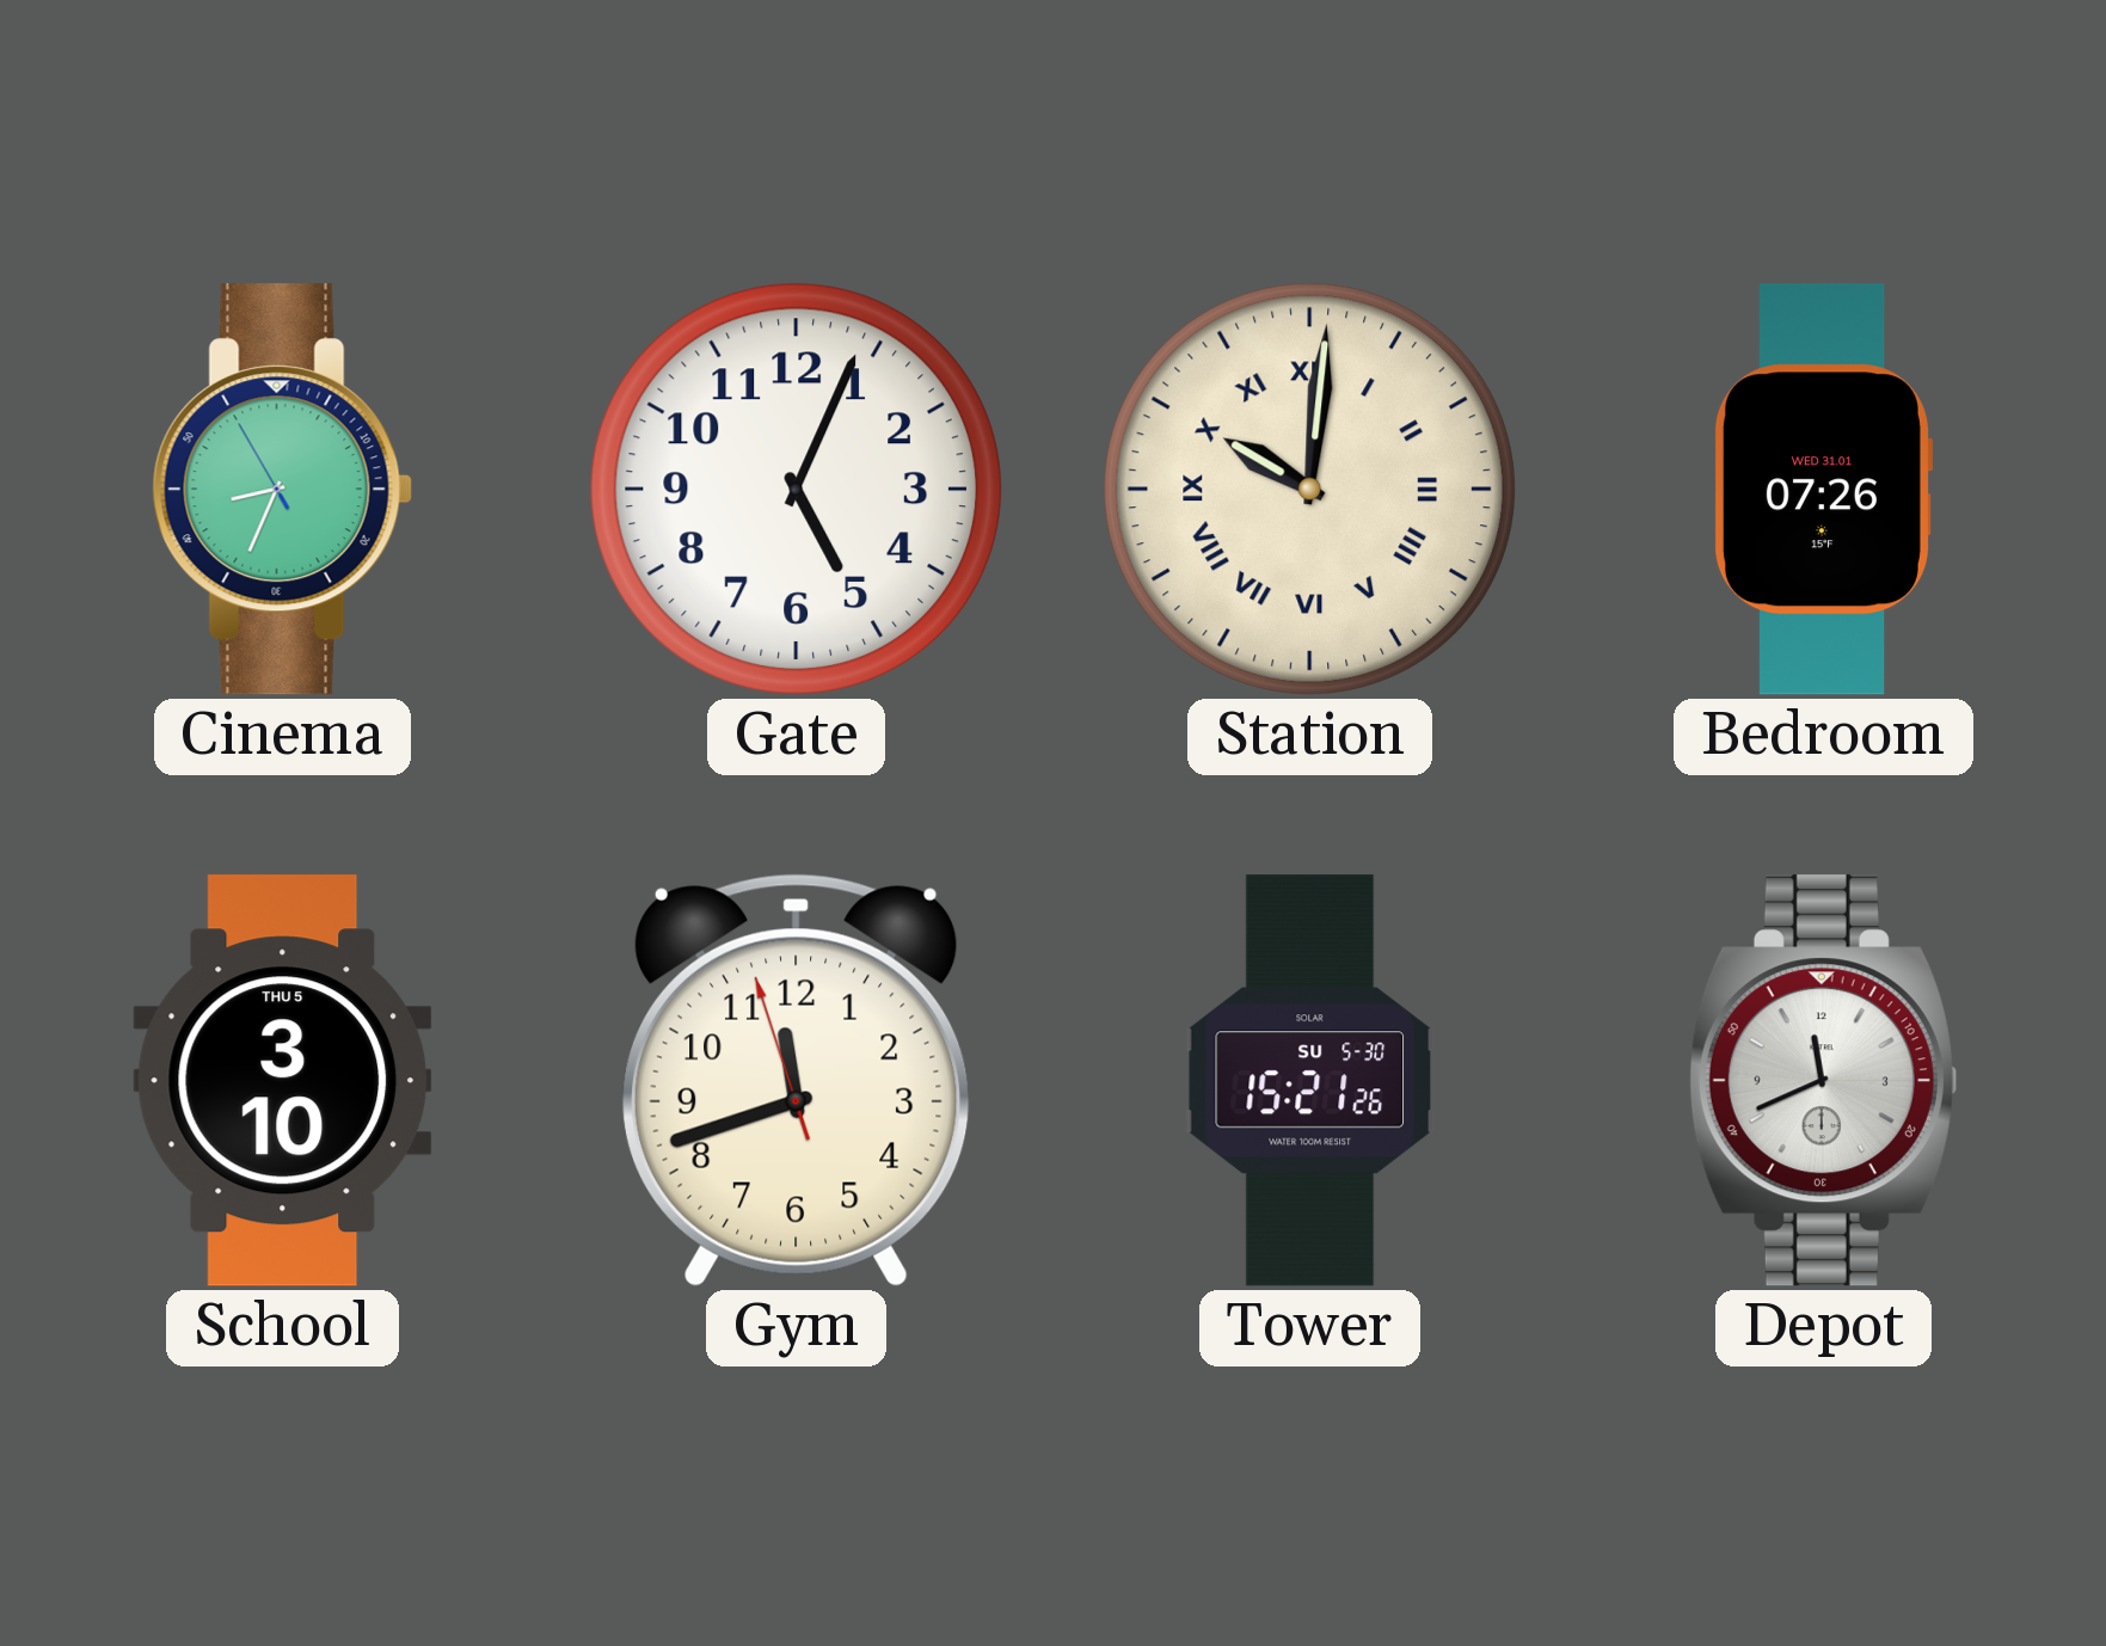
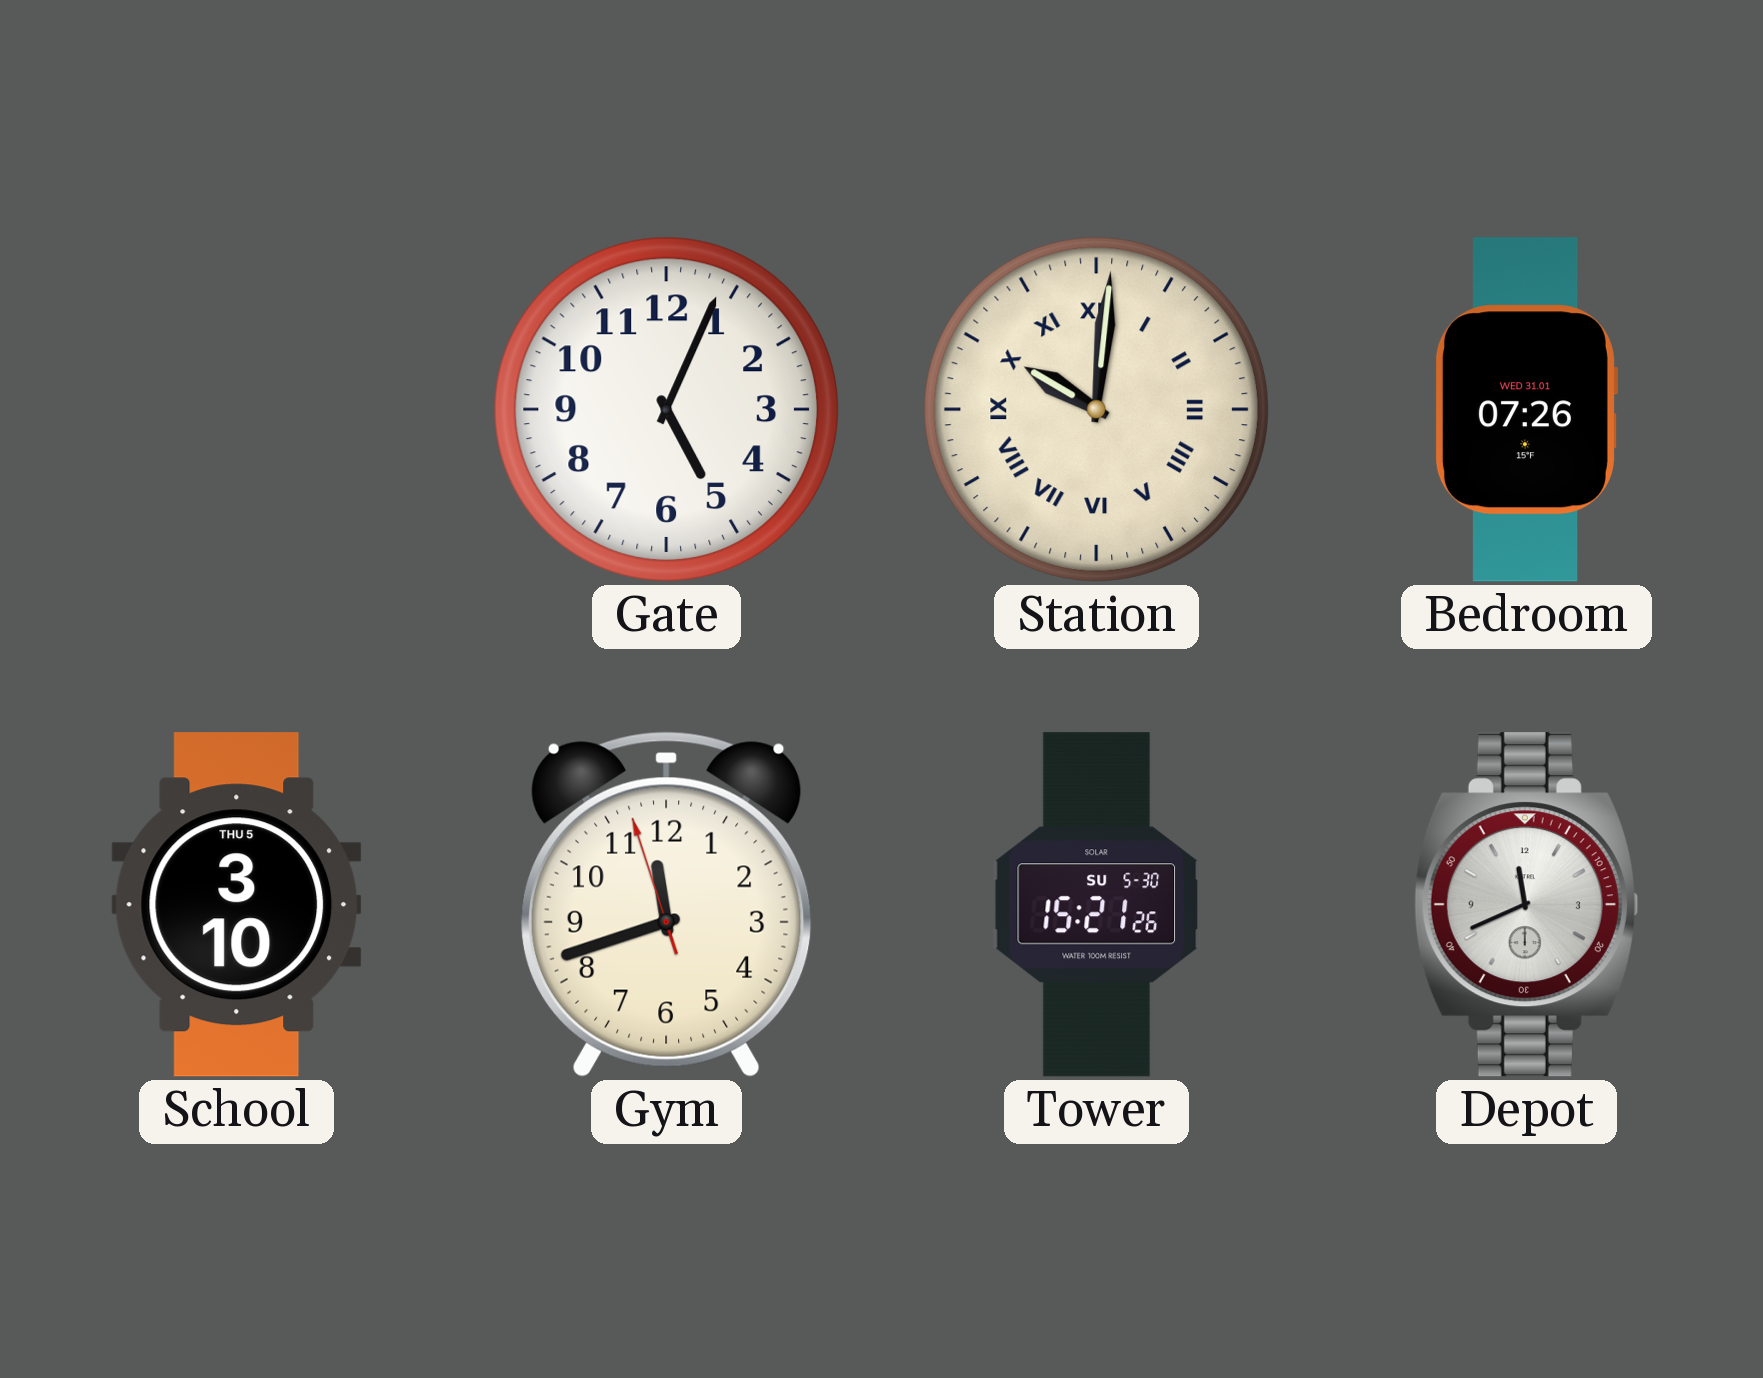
Cinema: 8:33 -> none (282, 490)
